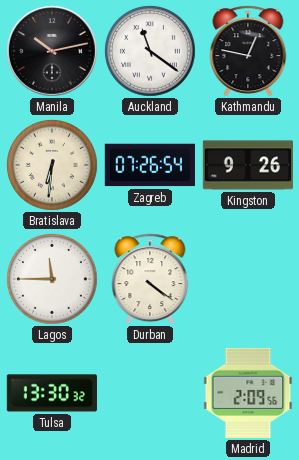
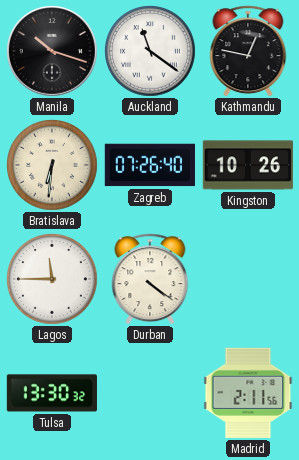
Manila: 10:13 -> 10:18 (53, 52)
Zagreb: 07:26:54 -> 07:26:40 (150, 165)
Kingston: 9:26 -> 10:26 (248, 165)
Madrid: 2:09 -> 2:11 (248, 393)
